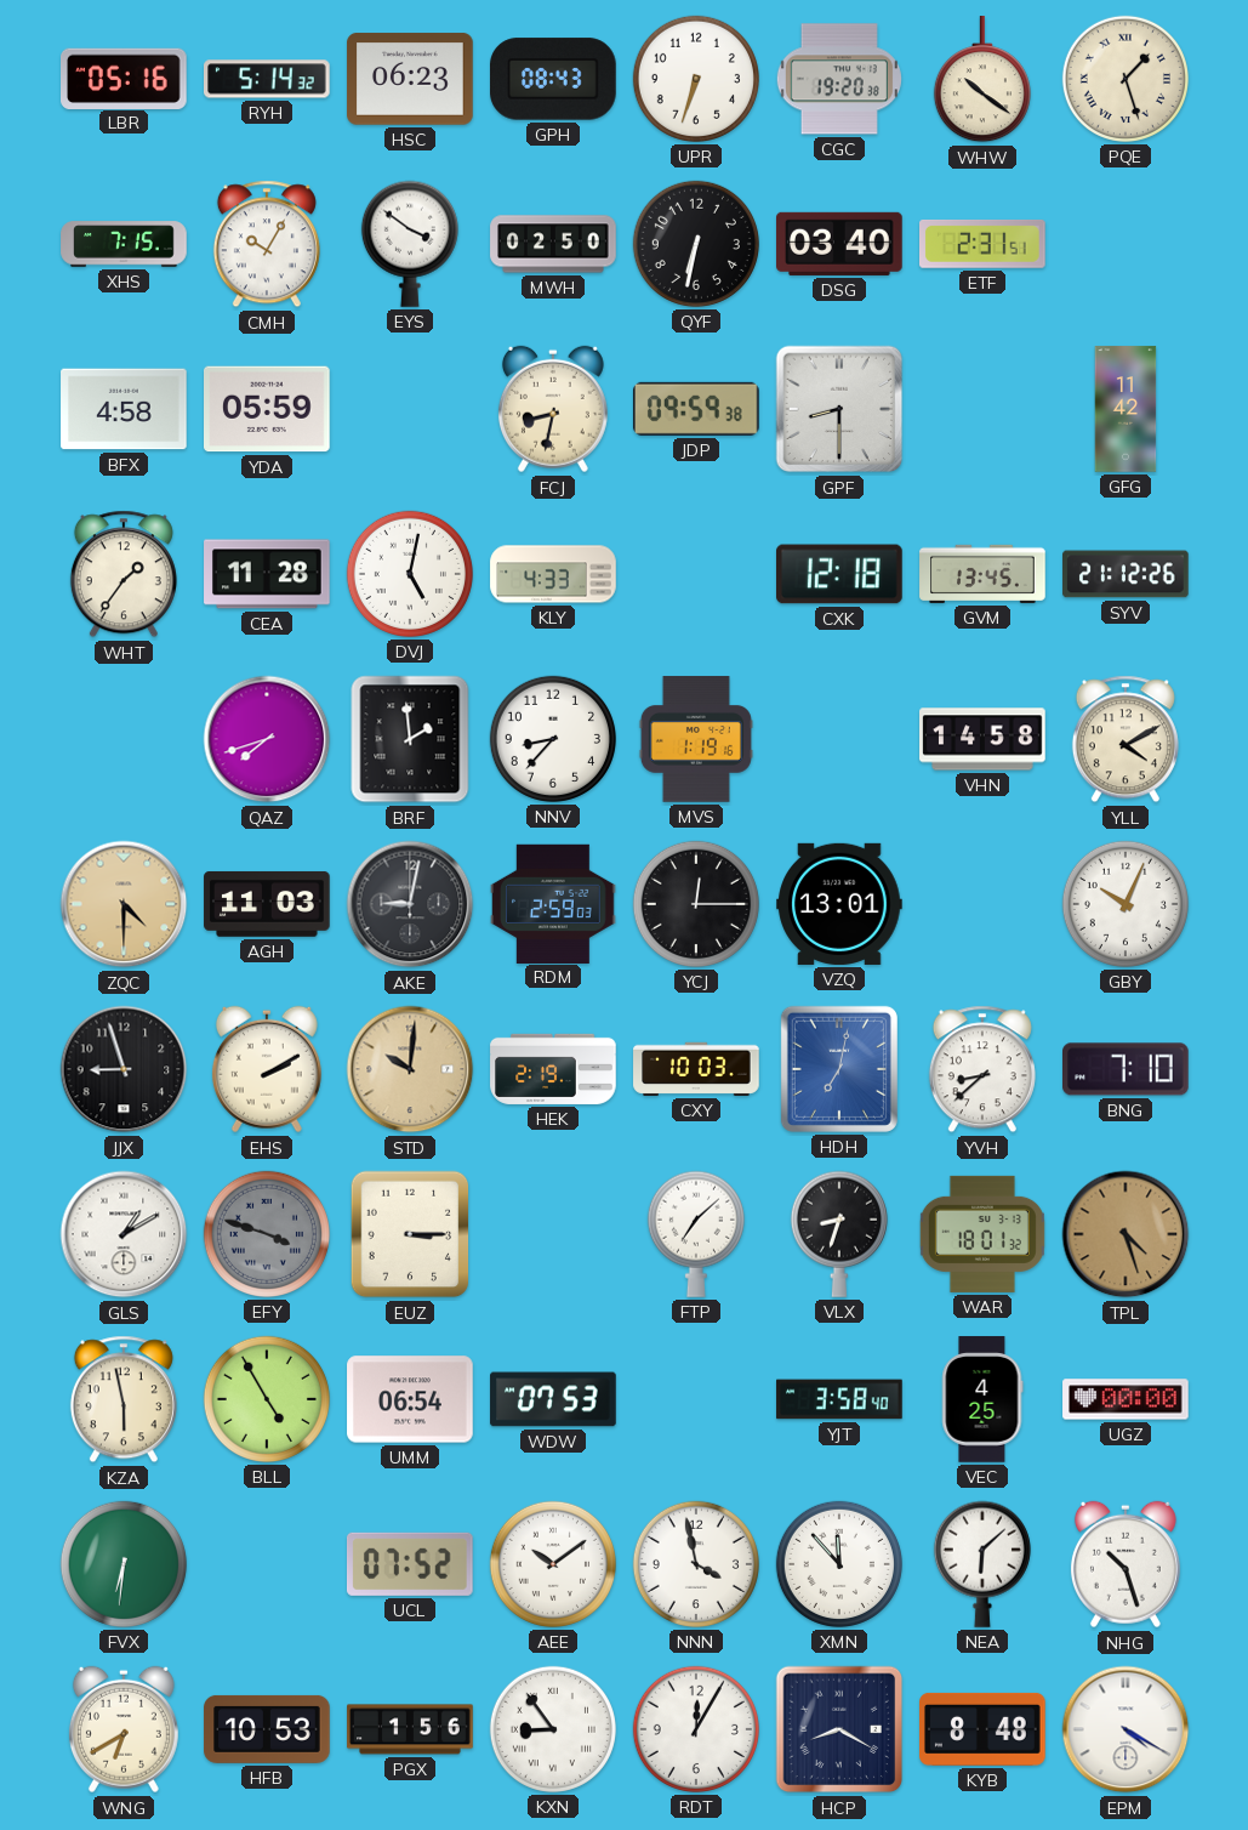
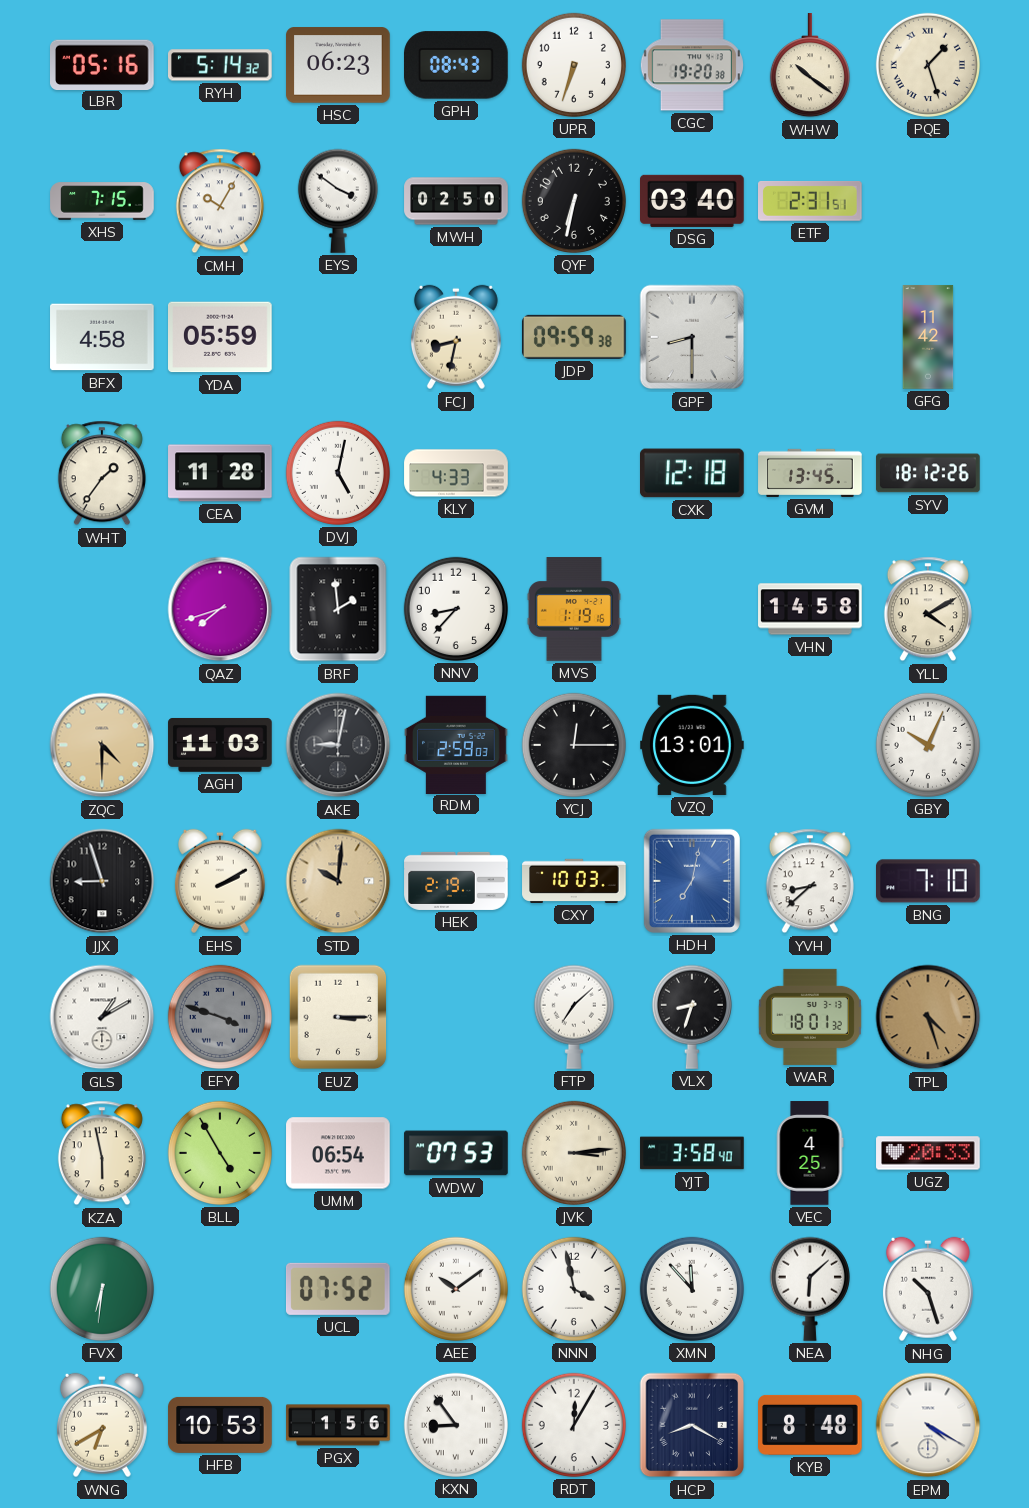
SYV: 21:12 -> 18:12 (928, 473)
JVK: none -> 3:14 (574, 1153)
UGZ: 00:00 -> 20:33 (928, 1153)
